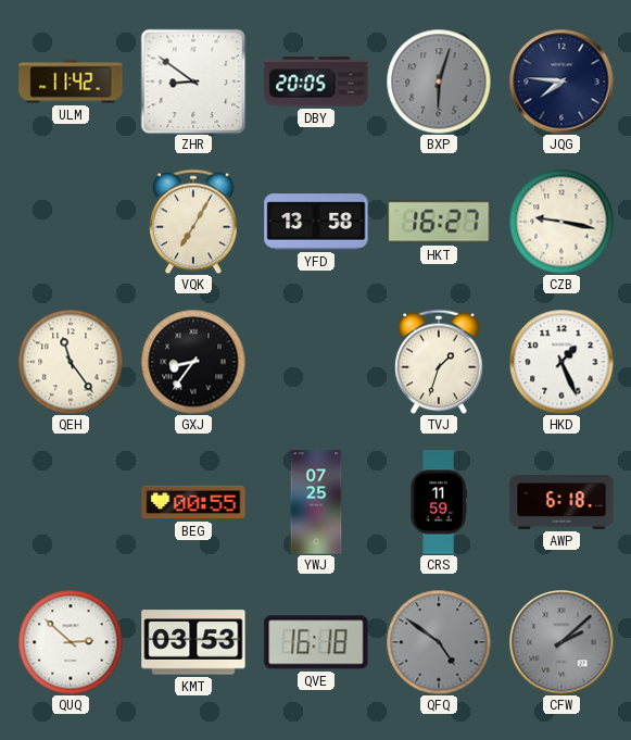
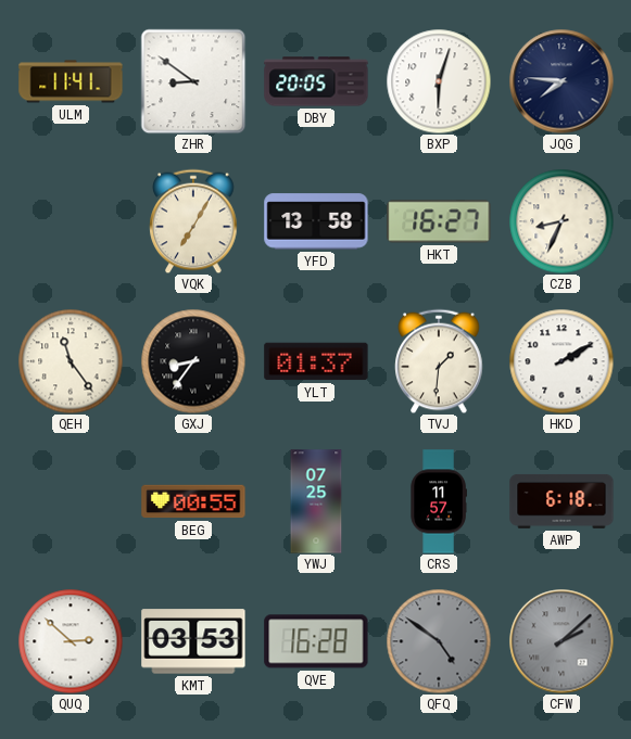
ULM: 11:42 -> 11:41 (71, 81)
BXP dial: grey -> white (439, 81)
CZB: 9:17 -> 8:34 (561, 221)
YLT: none -> 01:37 (316, 361)
TVJ: 1:33 -> 1:31 (439, 361)
HKD: 1:26 -> 2:10 (561, 361)
CRS: 11:59 -> 11:57 (439, 501)
QVE: 16:18 -> 16:28 (316, 641)
